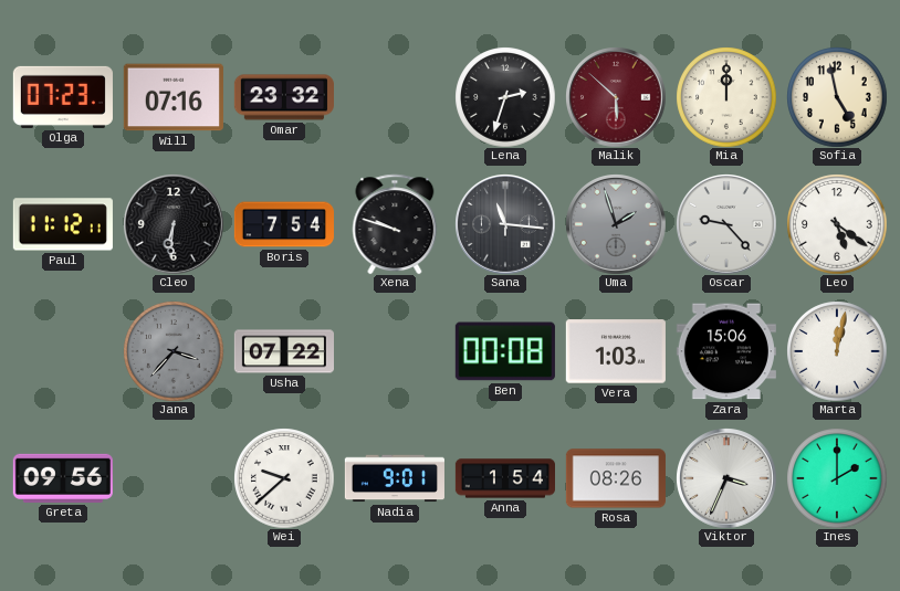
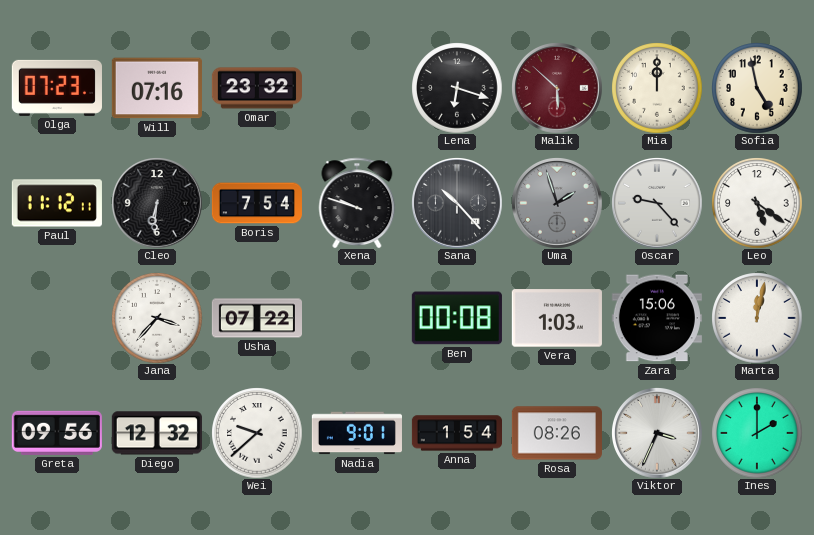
Lena: 2:33 -> 6:18 (457, 88)
Sana: 11:16 -> 10:23 (457, 203)
Jana dial: grey -> white (157, 318)
Diego: none -> 12:32 (157, 433)
